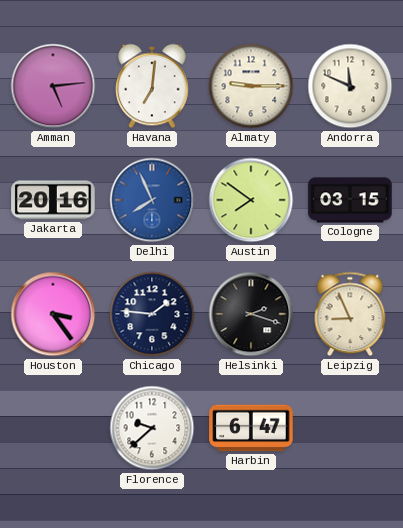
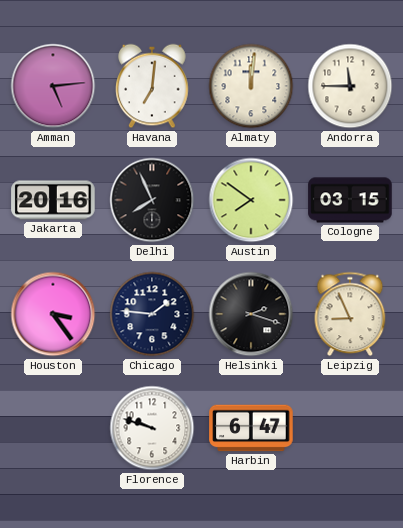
Almaty: 9:15 -> 12:01 (251, 86)
Andorra: 11:49 -> 11:45 (350, 86)
Delhi dial: blue -> black (152, 200)
Florence: 9:38 -> 9:48 (152, 428)
